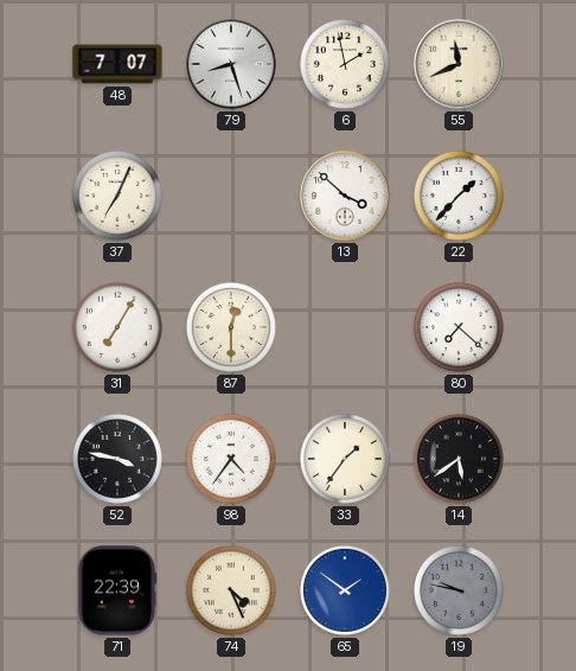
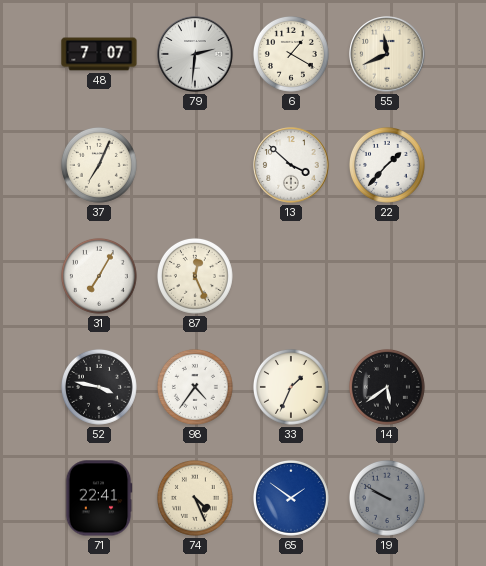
79: 8:27 -> 2:31 (195, 54)
6: 1:58 -> 1:20 (291, 54)
87: 12:30 -> 12:26 (195, 276)
80: 7:22 -> none (459, 327)
33: 1:36 -> 1:34 (291, 387)
71: 22:39 -> 22:41 (99, 498)
19: 9:47 -> 9:50 (387, 498)
